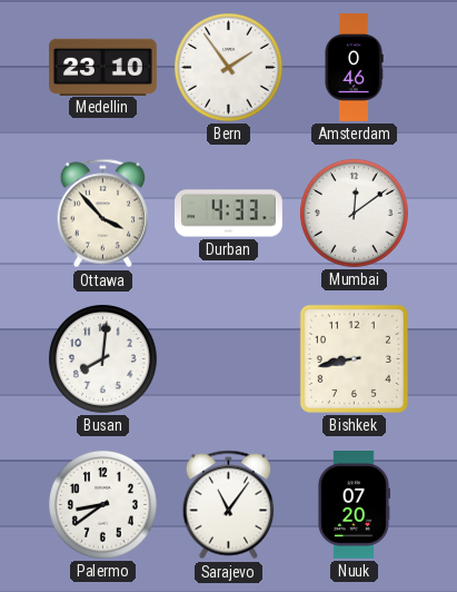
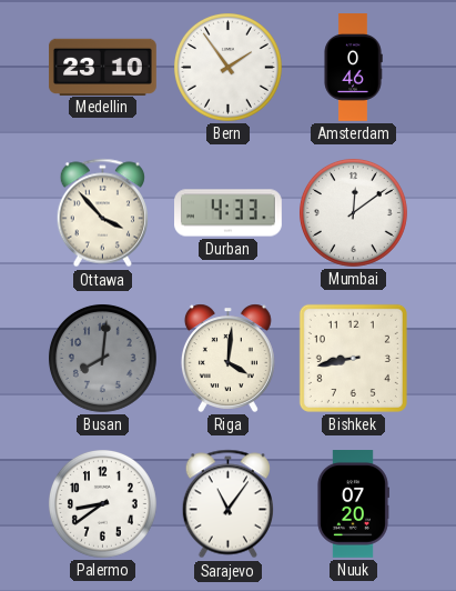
Busan dial: white -> grey (102, 358)
Riga: none -> 4:01 (227, 358)
